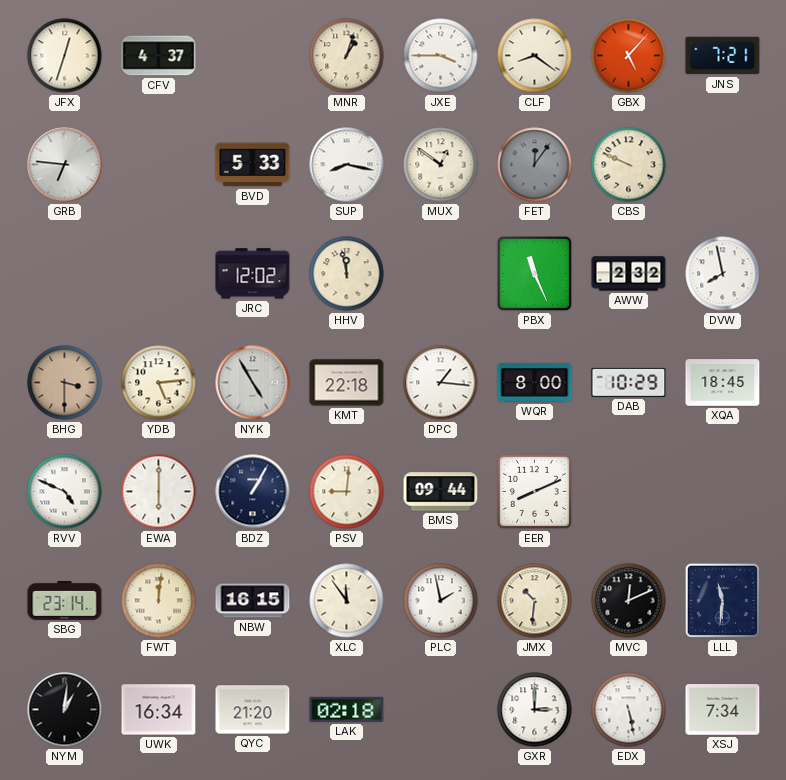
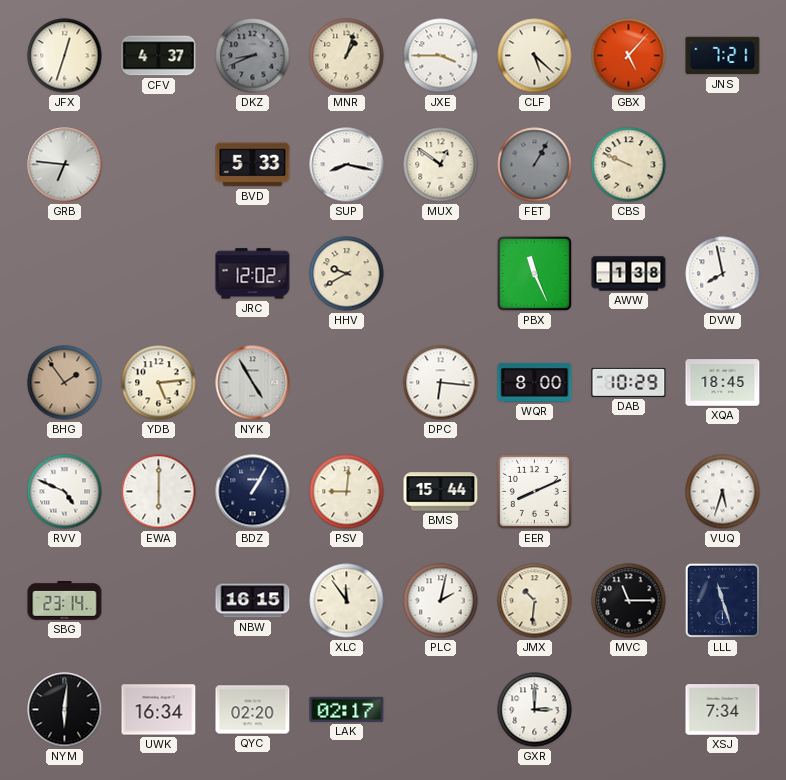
DKZ: none -> 8:41 (253, 56)
CLF: 8:21 -> 5:22 (535, 56)
FET: 12:06 -> 1:05 (535, 165)
HHV: 11:58 -> 9:40 (347, 274)
AWW: 2:32 -> 1:38 (629, 274)
BHG: 3:30 -> 1:54 (65, 383)
KMT: 22:18 -> none (347, 383)
DPC: 1:16 -> 6:16 (441, 383)
BMS: 09:44 -> 15:44 (441, 492)
VUQ: none -> 5:33 (723, 492)
FWT: 12:01 -> none (159, 601)
PLC: 1:58 -> 2:02 (441, 601)
MVC: 12:11 -> 11:15 (629, 601)
LLL: 11:31 -> 11:27 (722, 600)
NYM: 1:01 -> 6:01 (65, 710)
QYC: 21:20 -> 02:20 (253, 710)
LAK: 02:18 -> 02:17 (347, 709)
EDX: 5:28 -> none (629, 710)
